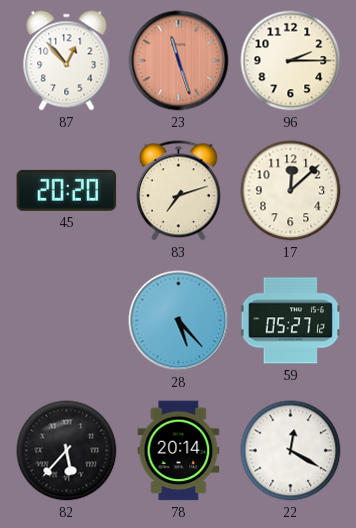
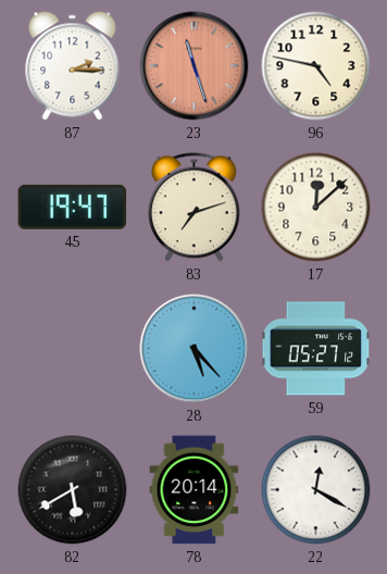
87: 12:53 -> 2:15 (73, 66)
96: 2:15 -> 4:47 (316, 66)
45: 20:20 -> 19:47 (73, 207)
82: 5:37 -> 5:40 (73, 490)
